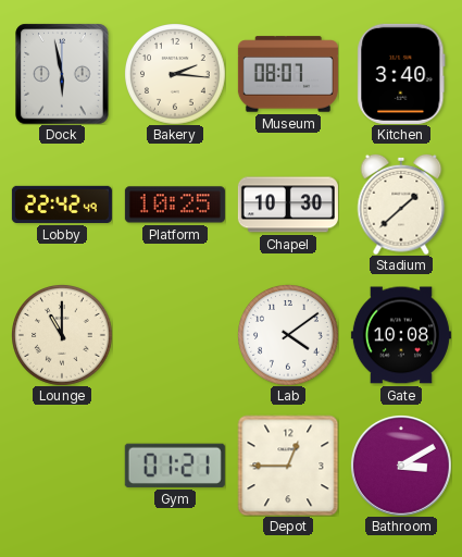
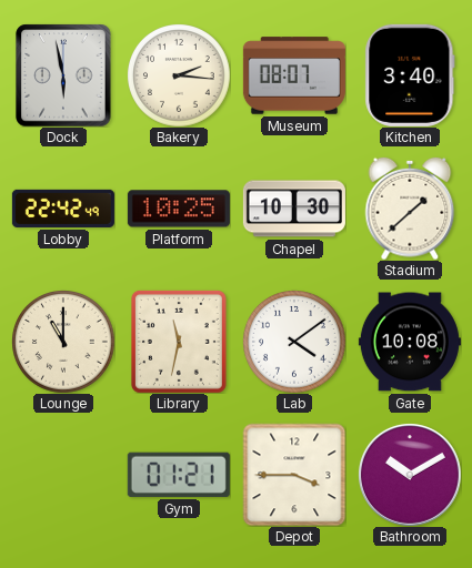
Library: none -> 11:32 (179, 342)
Depot: 12:45 -> 3:45 (294, 475)
Bathroom: 3:10 -> 10:10 (410, 475)
